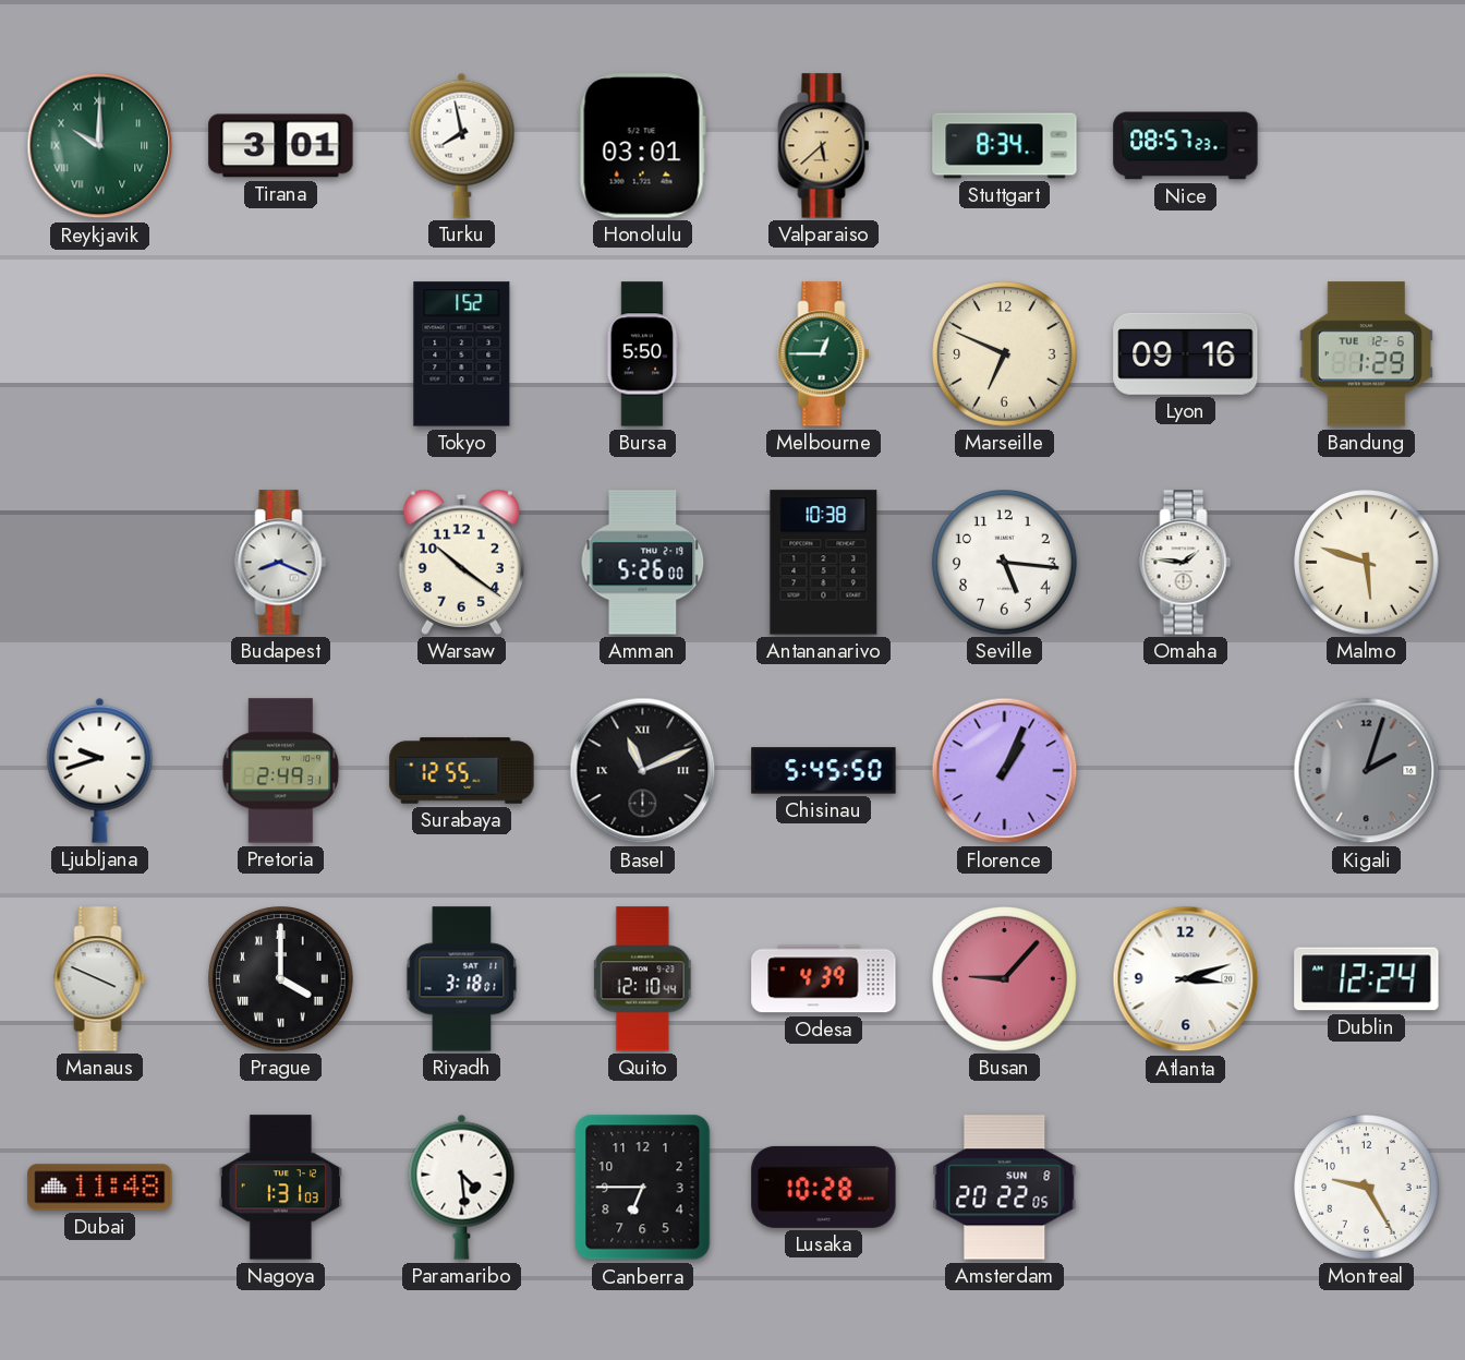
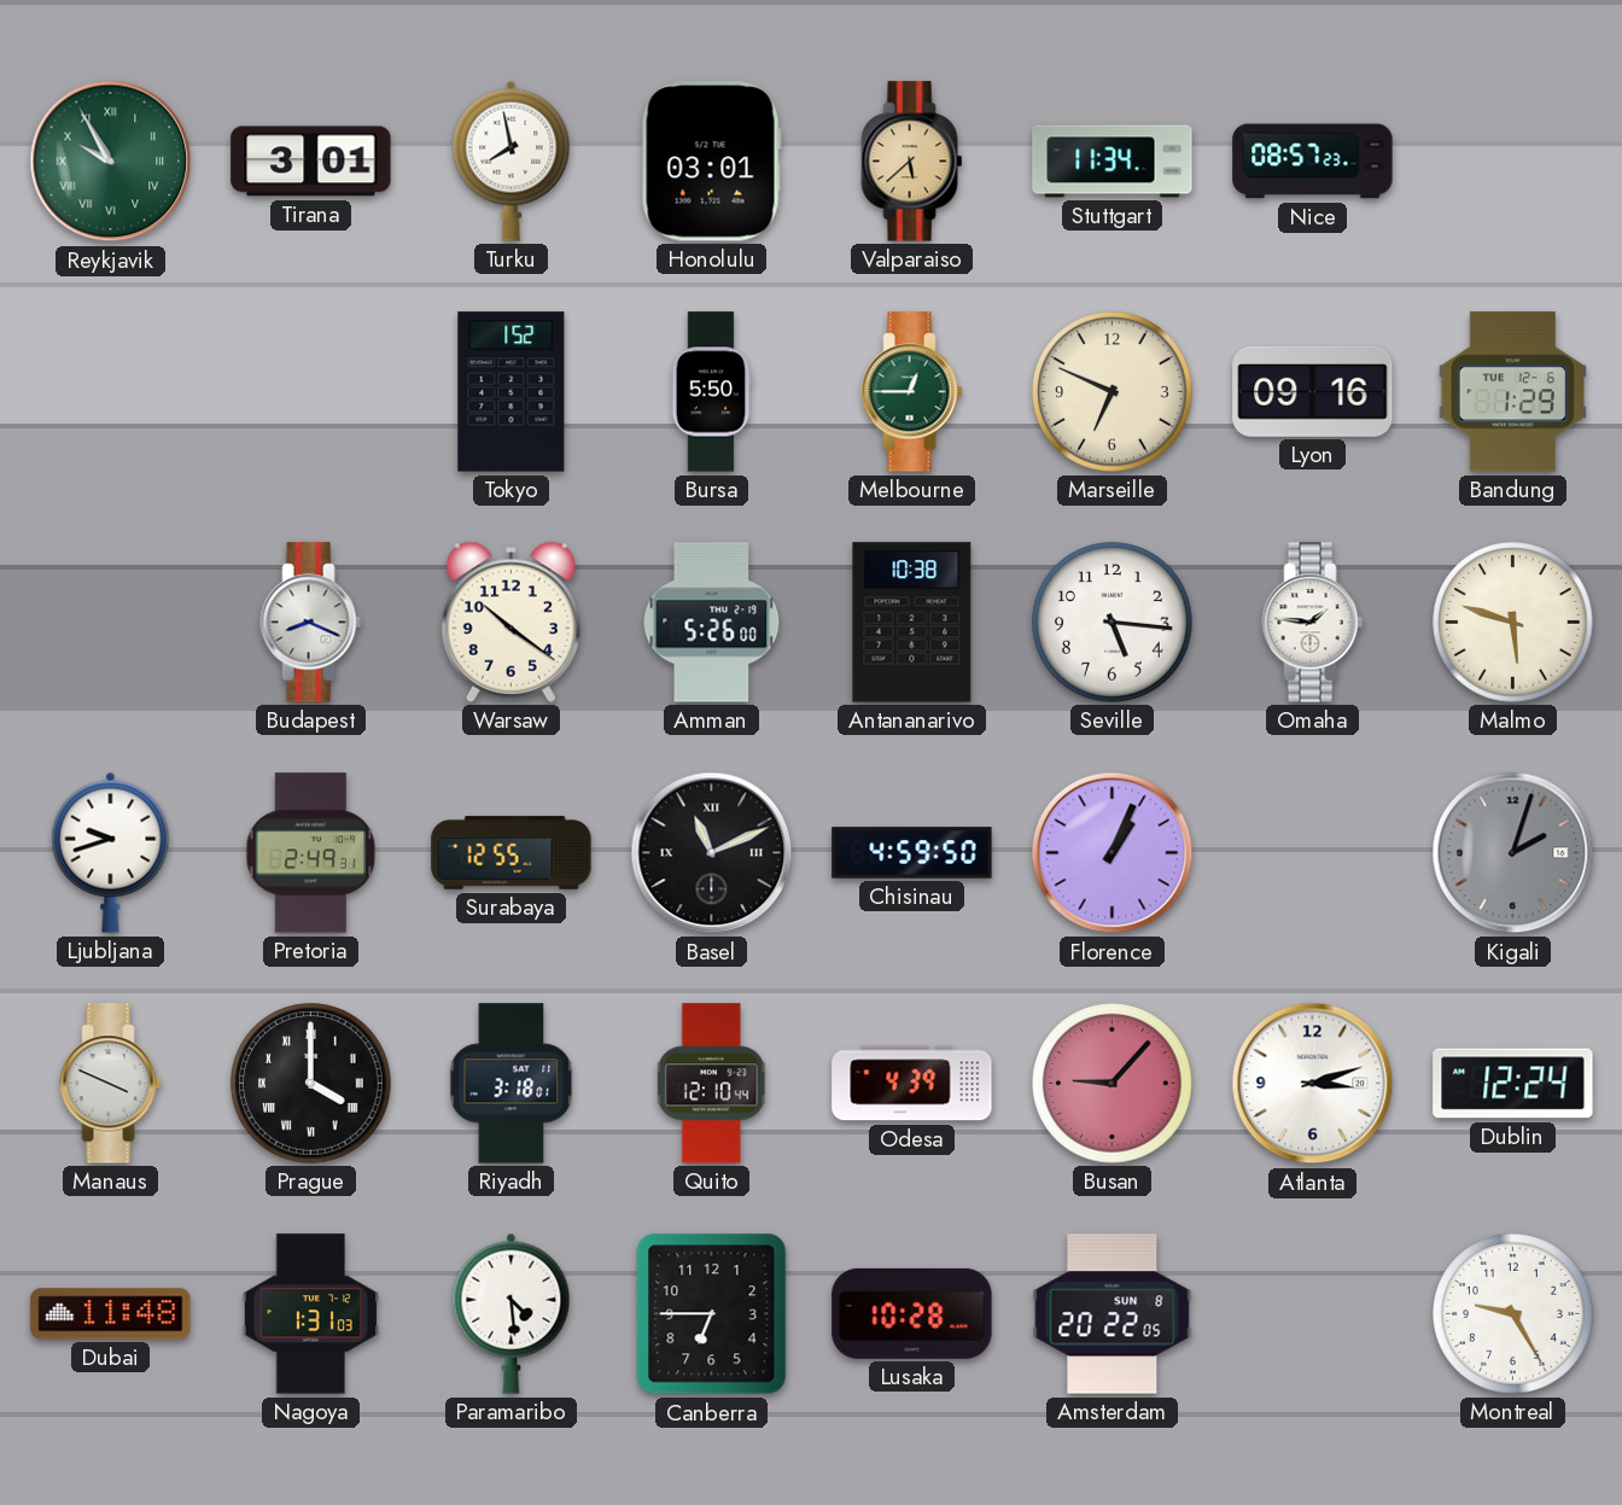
Reykjavik: 10:00 -> 9:55 (111, 162)
Stuttgart: 8:34 -> 11:34 (1113, 162)
Chisinau: 5:45 -> 4:59 (912, 853)
